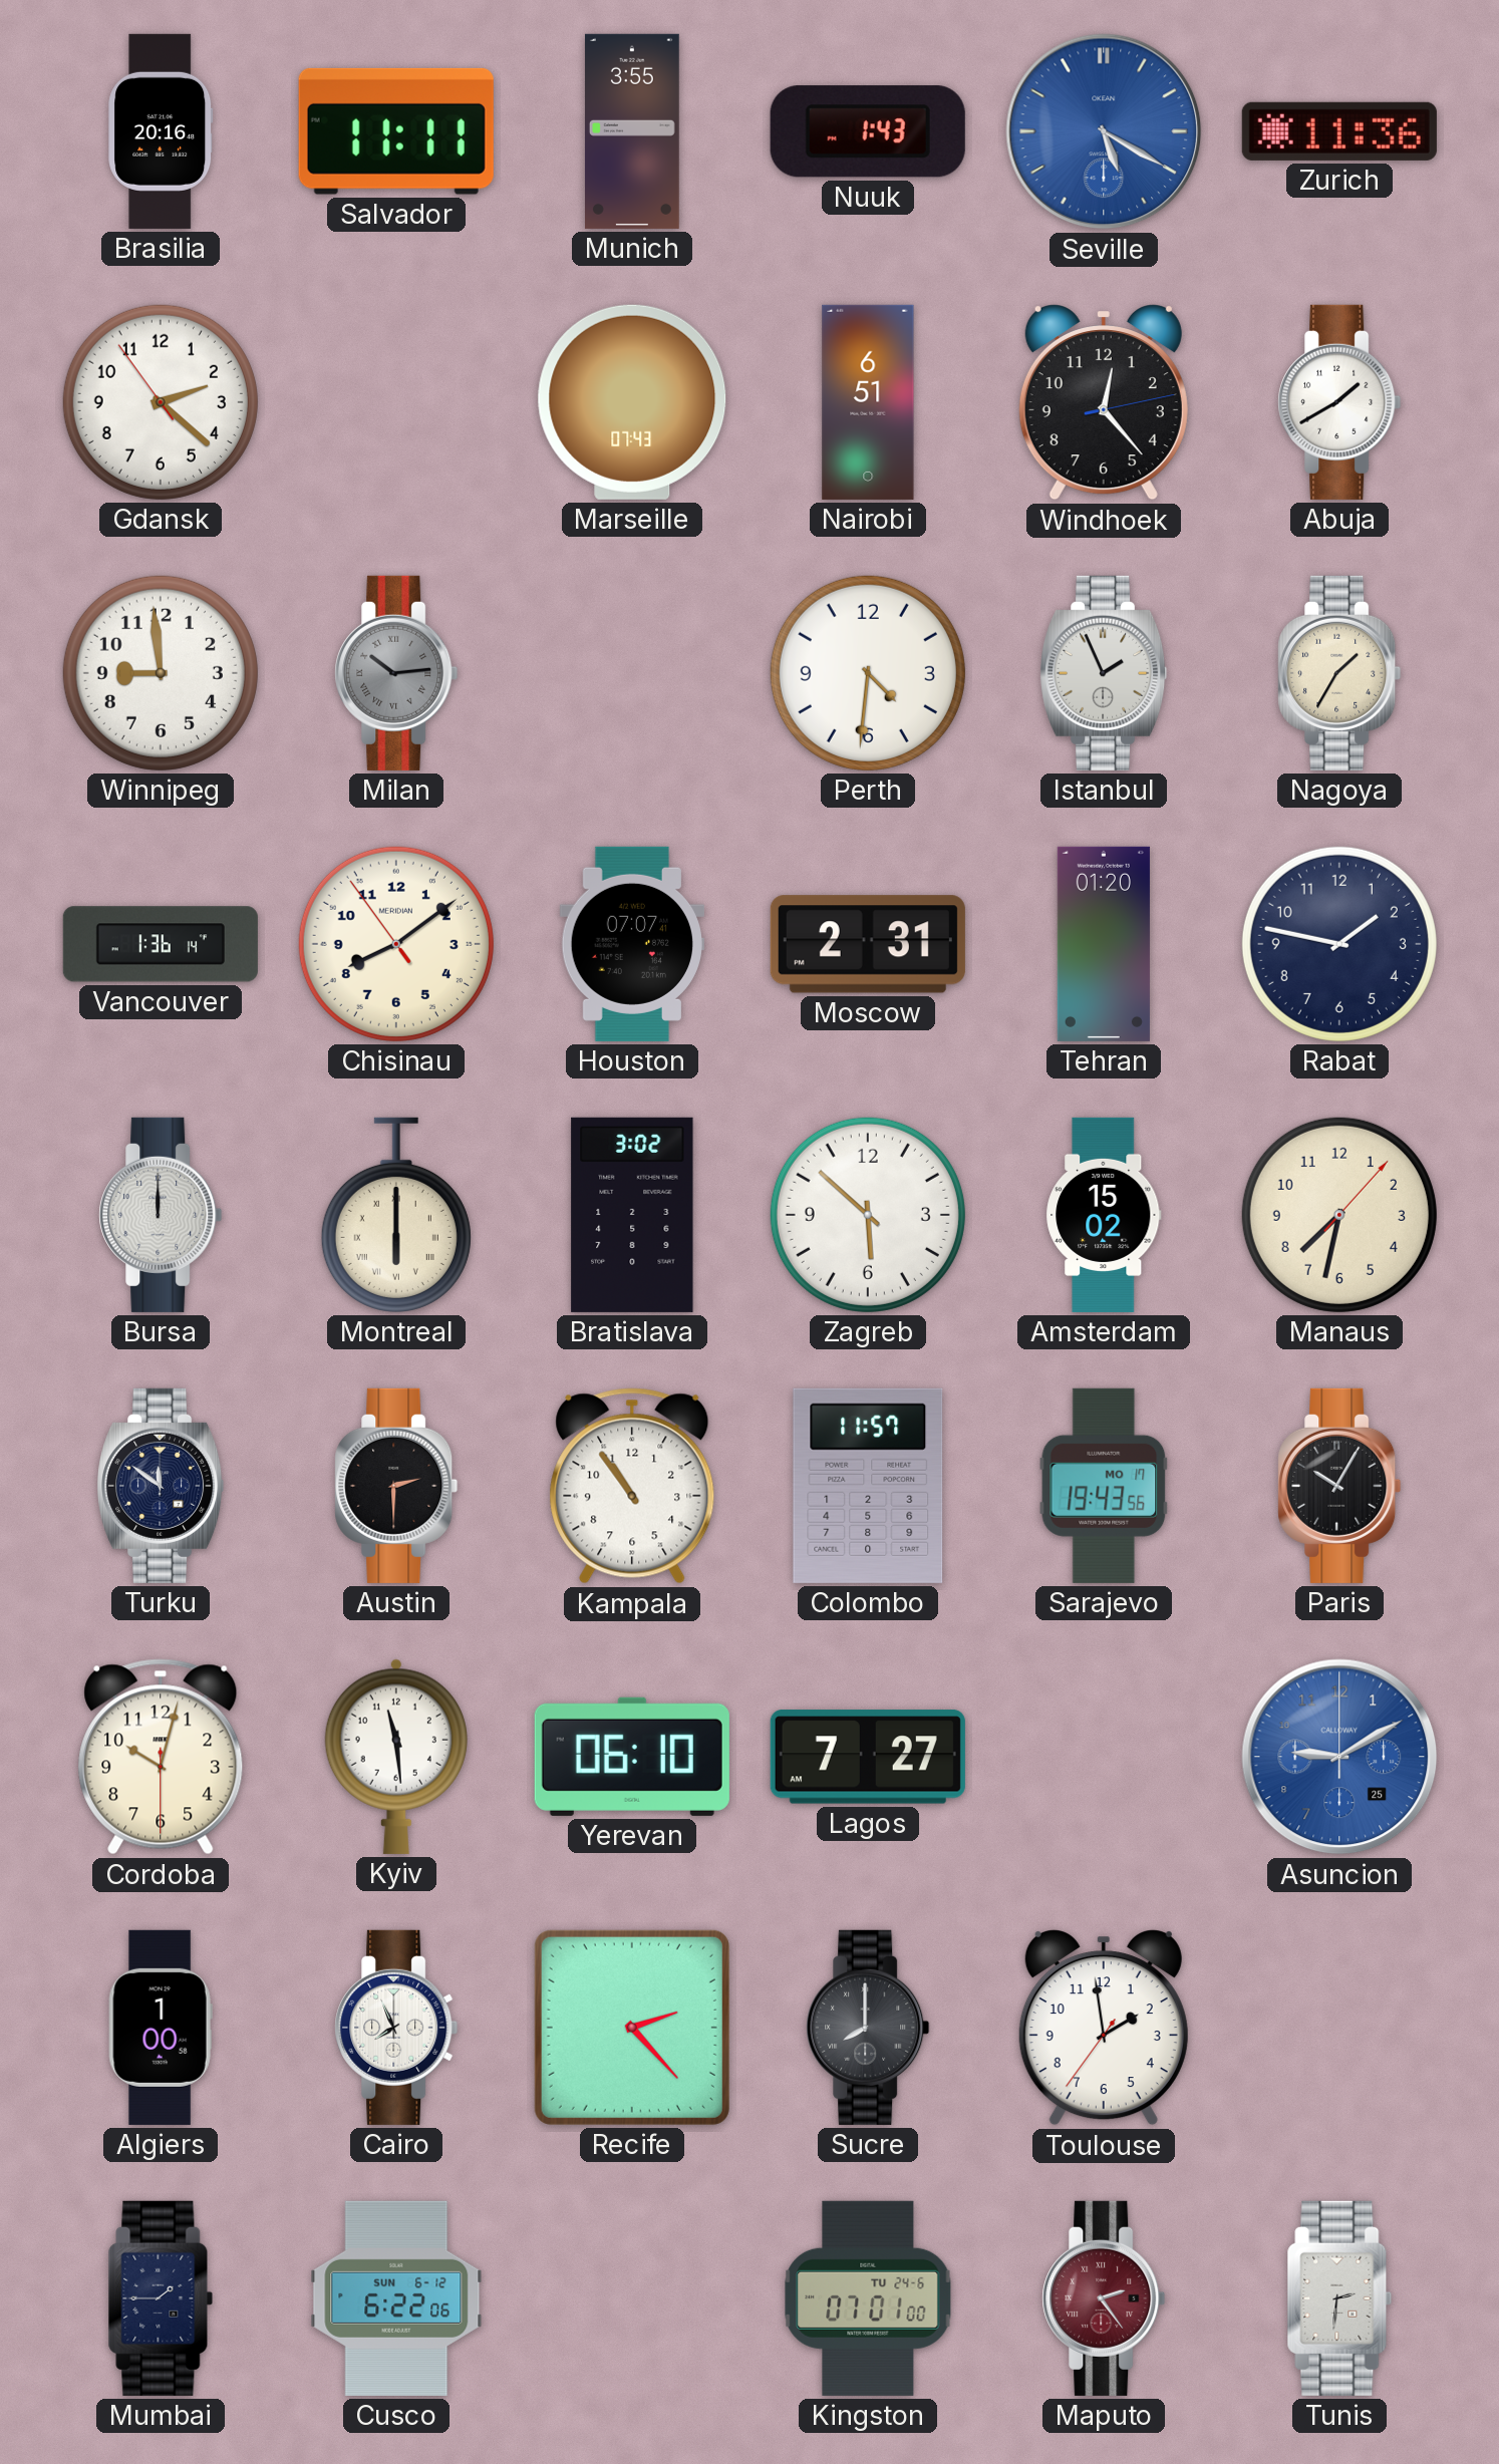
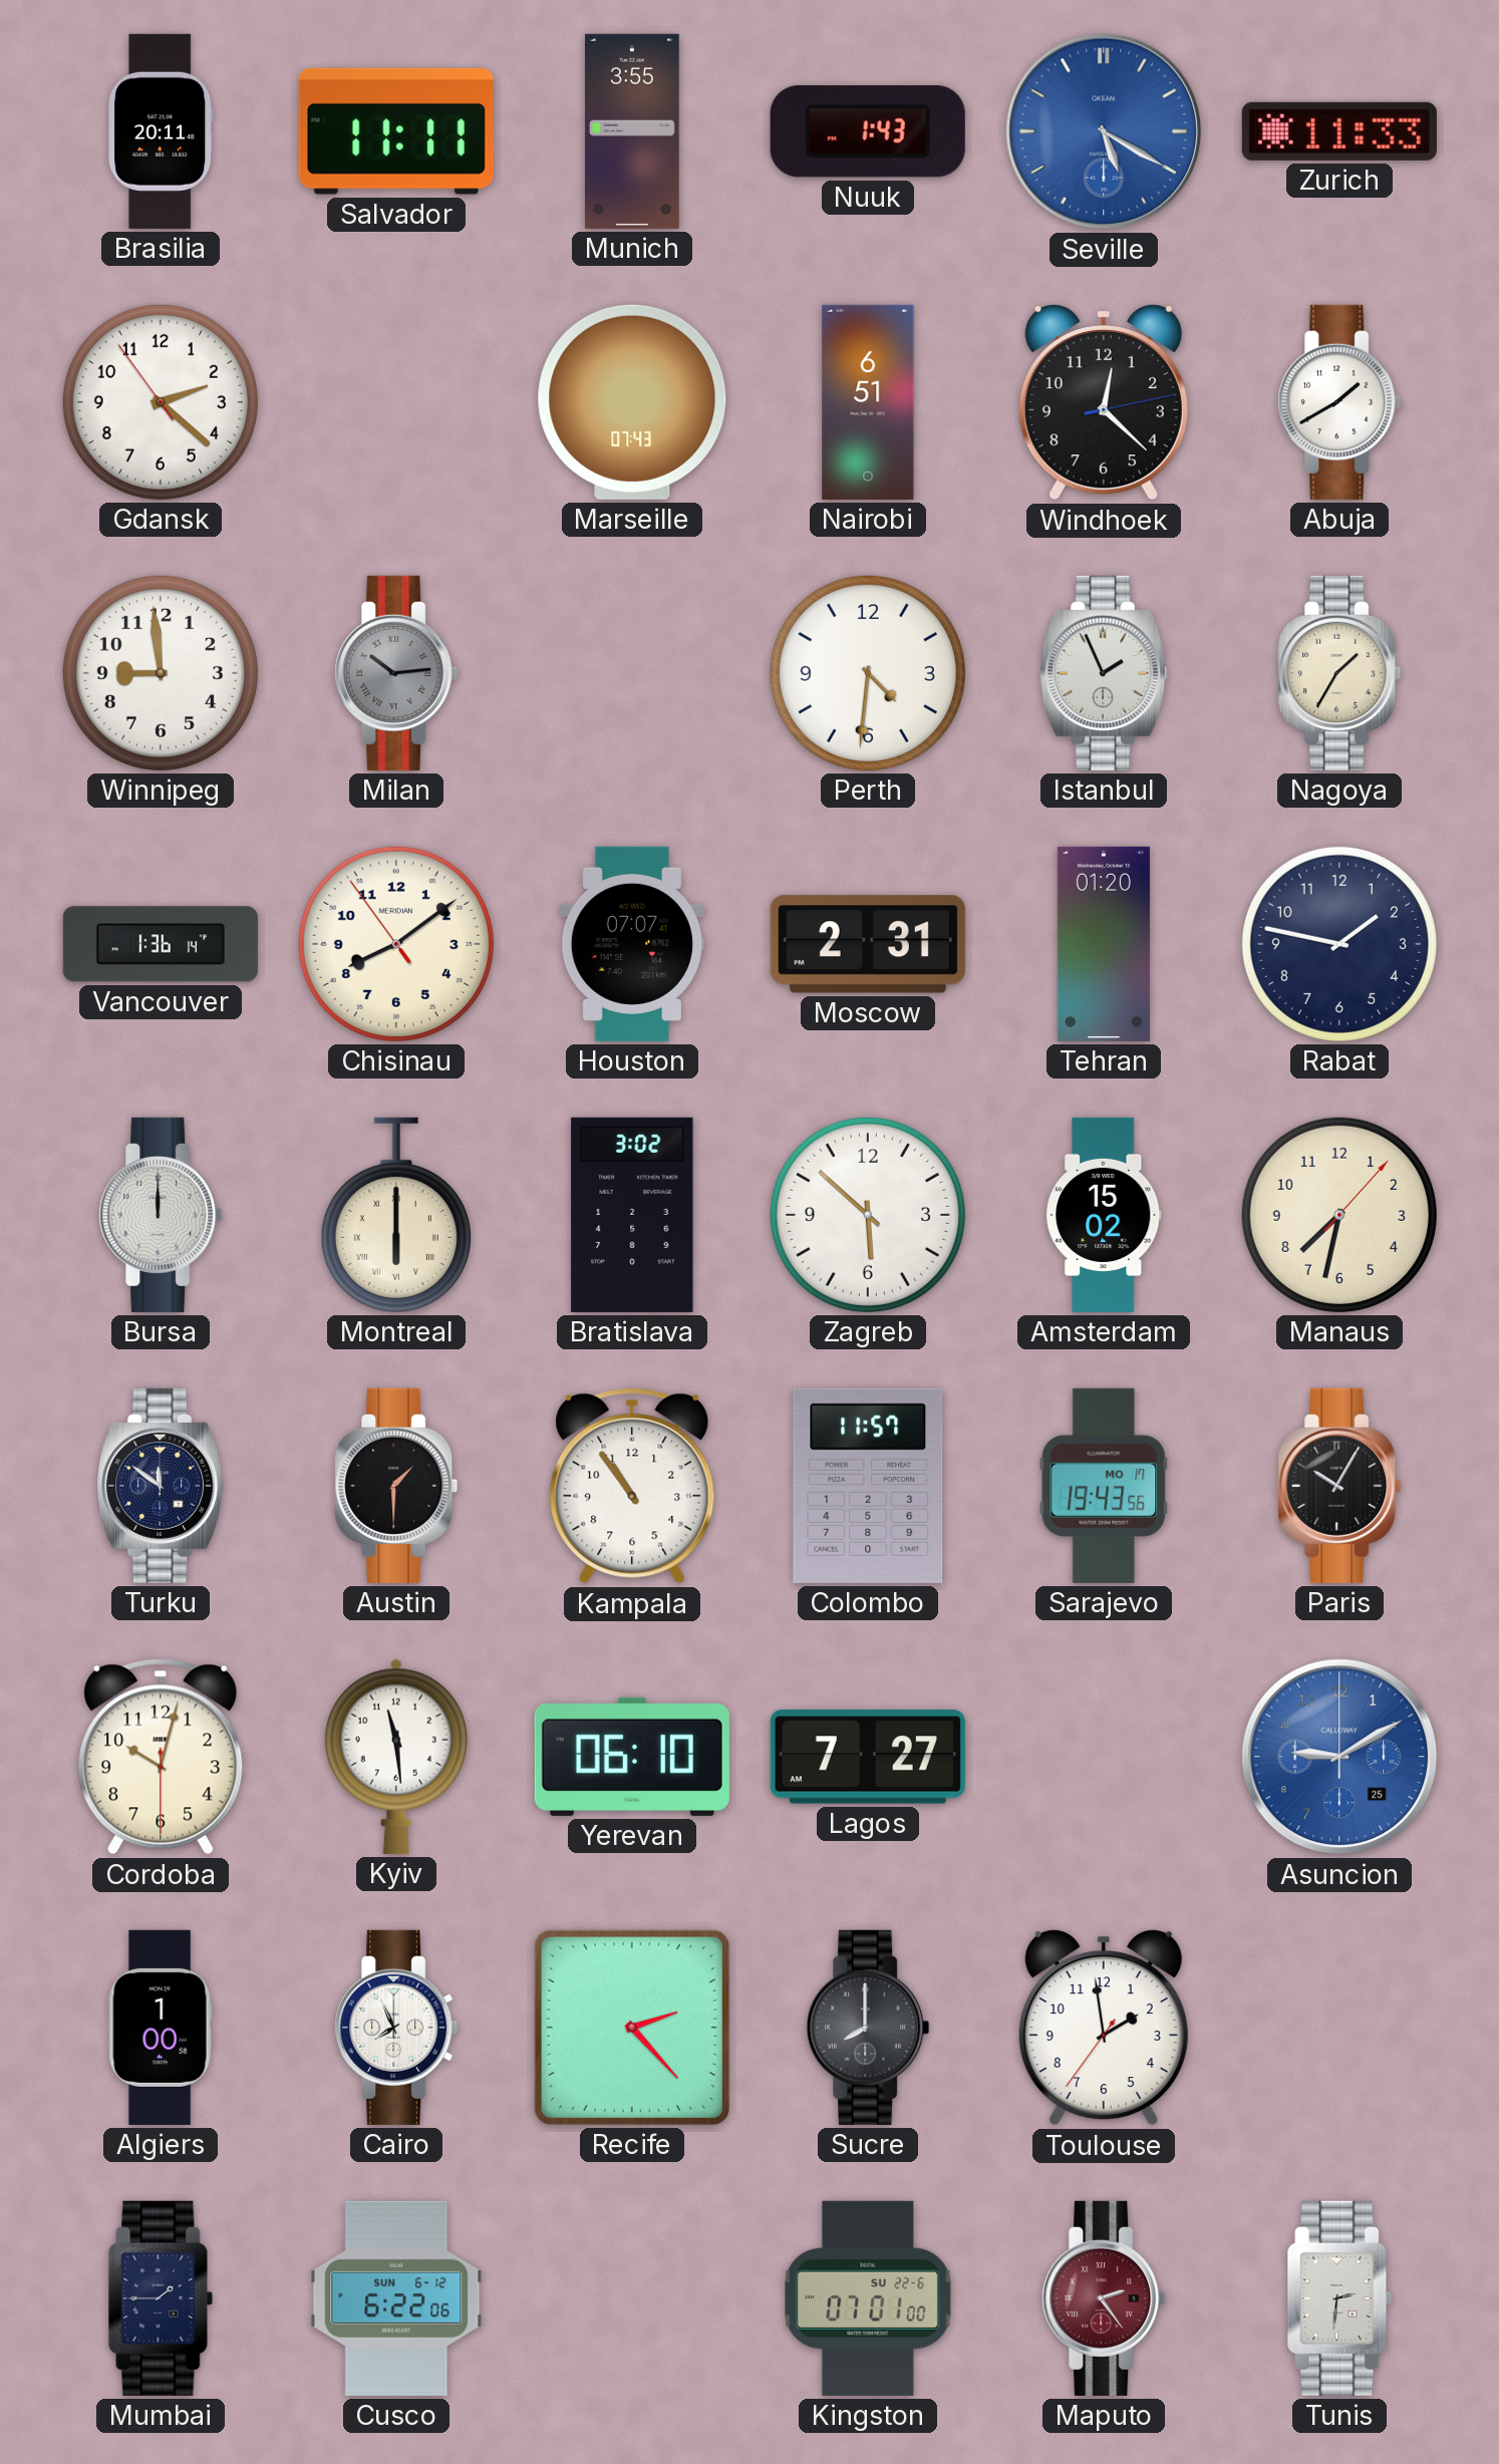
Brasilia: 20:16 -> 20:11 (161, 131)
Zurich: 11:36 -> 11:33 (1339, 131)
Windhoek: 12:23 -> 12:22 (1104, 403)
Austin: 2:30 -> 1:30 (396, 1486)
Kingston date: TU 24-6 -> SU 22-6 (868, 2298)
